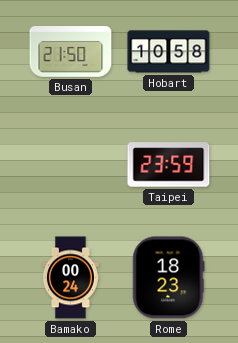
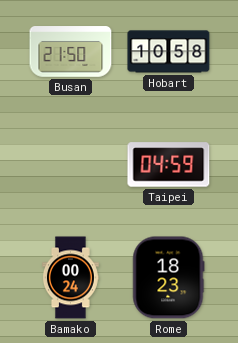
Taipei: 23:59 -> 04:59 (169, 165)
